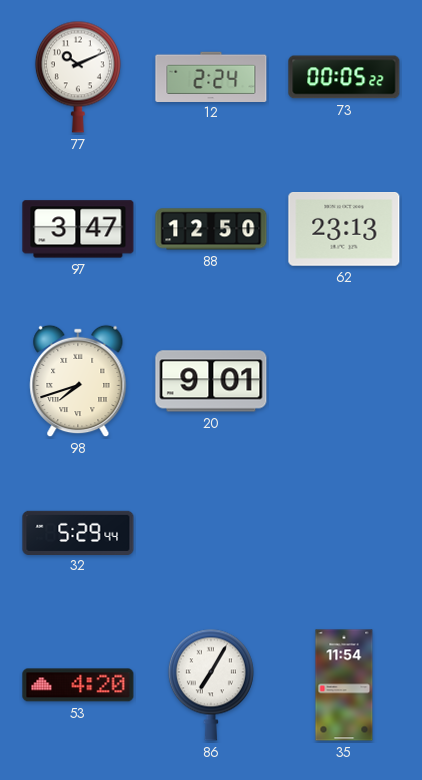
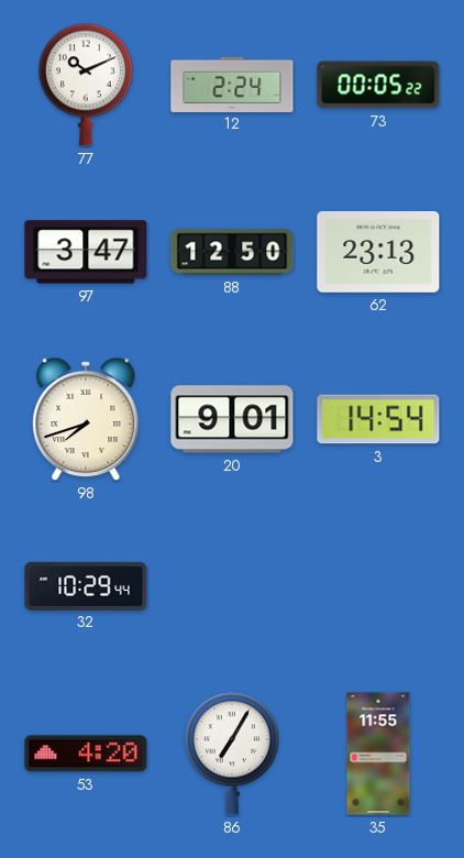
3: none -> 14:54 (378, 419)
32: 5:29 -> 10:29 (86, 585)
35: 11:54 -> 11:55 (378, 754)
